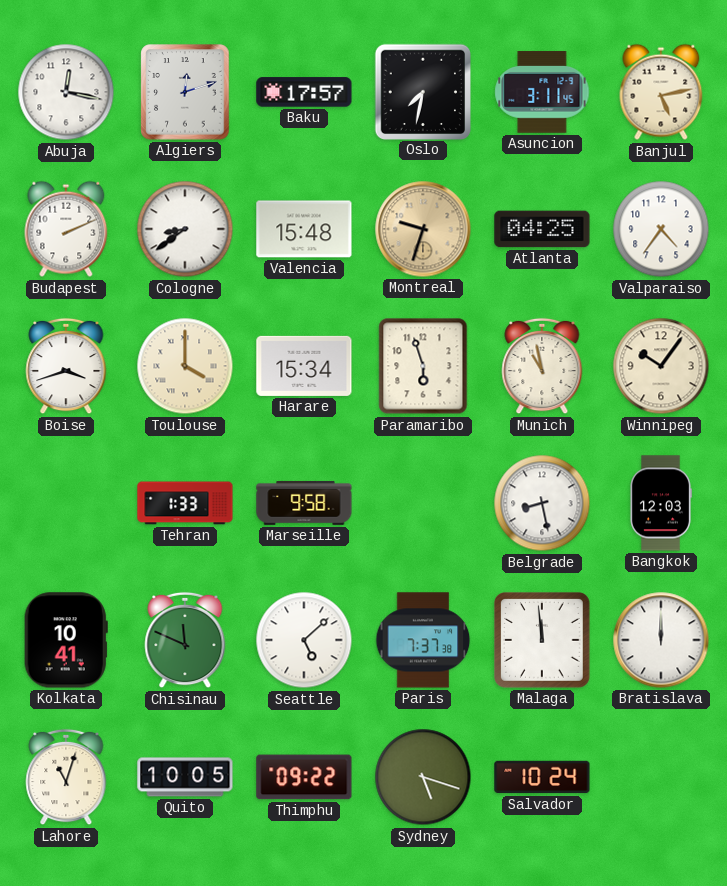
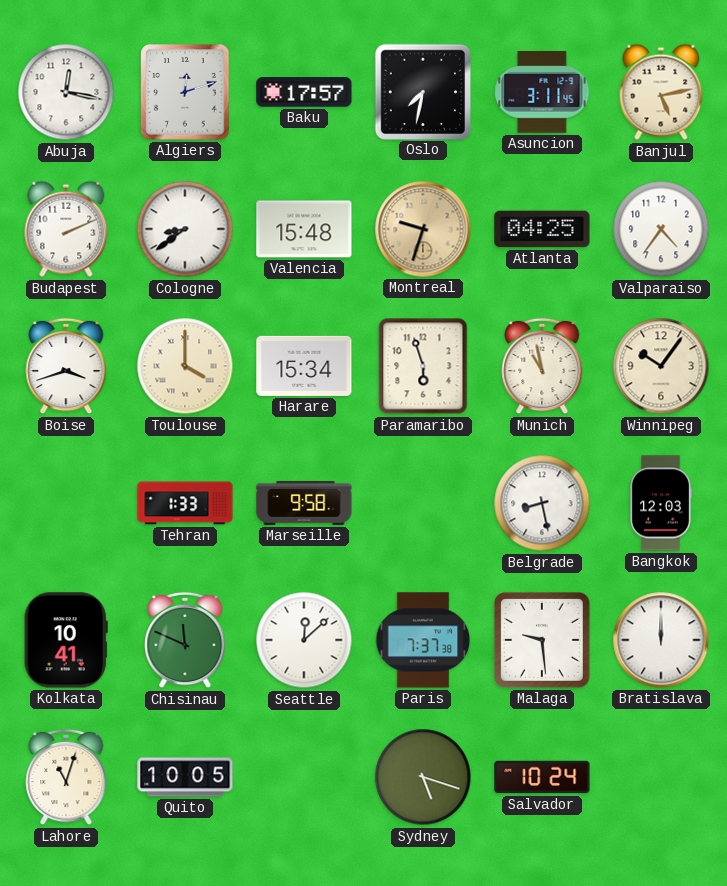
Seattle: 5:08 -> 12:08 (304, 640)
Malaga: 11:59 -> 9:29 (543, 641)
Thimphu: 09:22 -> none (304, 777)
